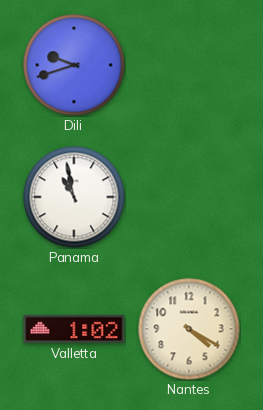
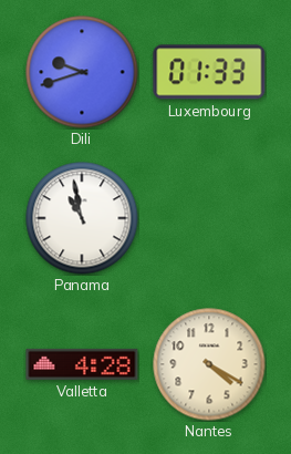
Luxembourg: none -> 01:33 (209, 72)
Valletta: 1:02 -> 4:28 (82, 364)
